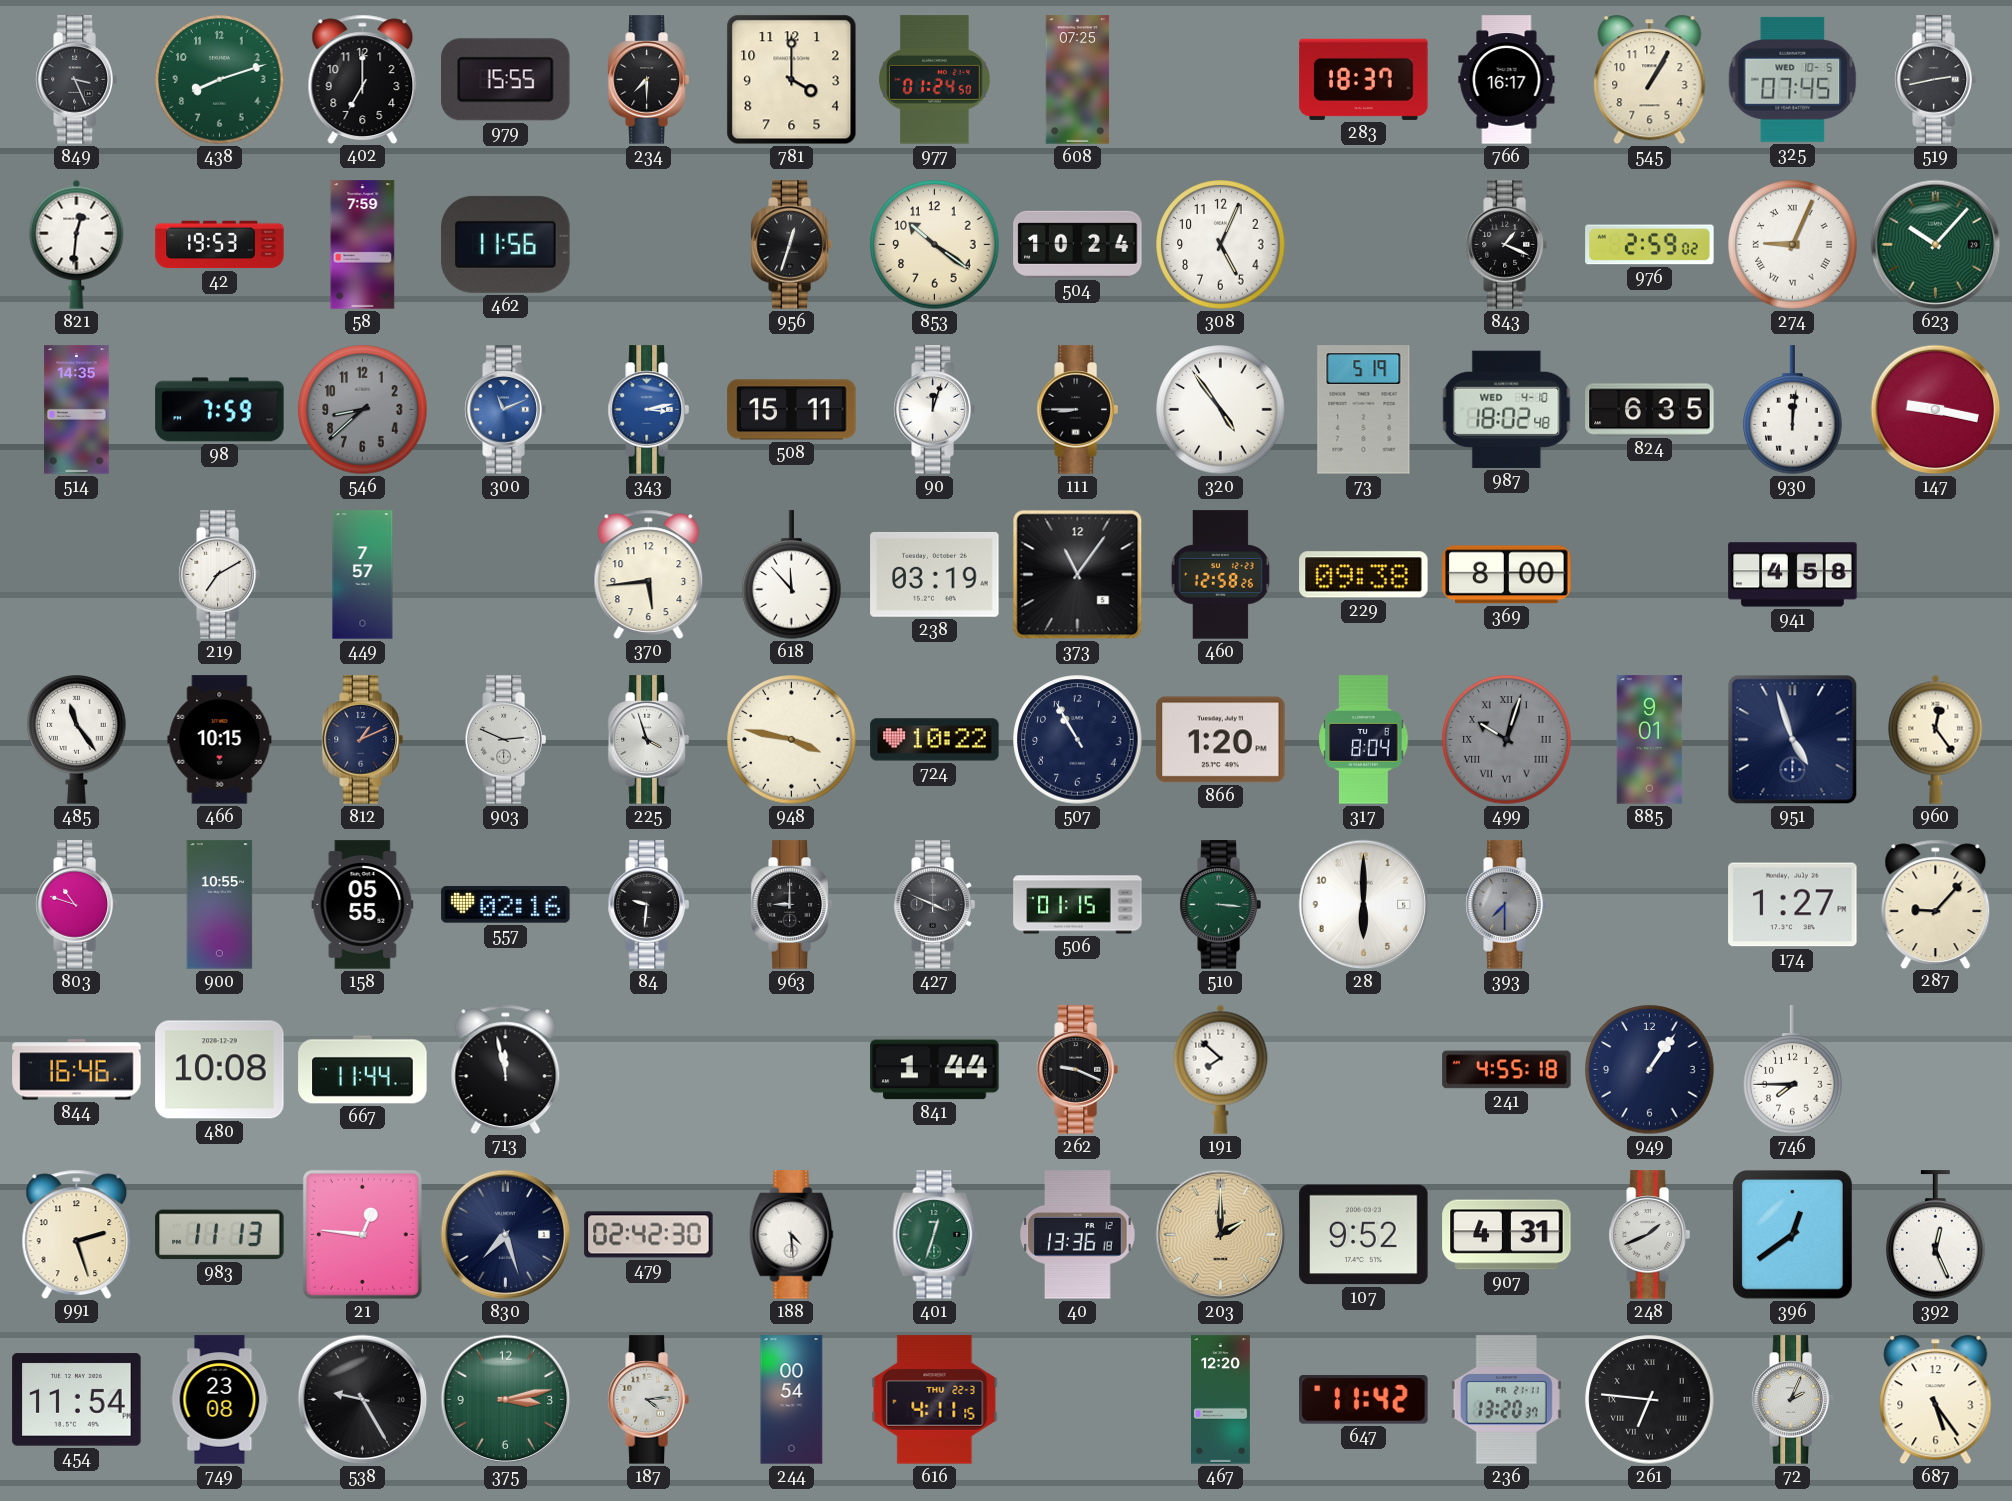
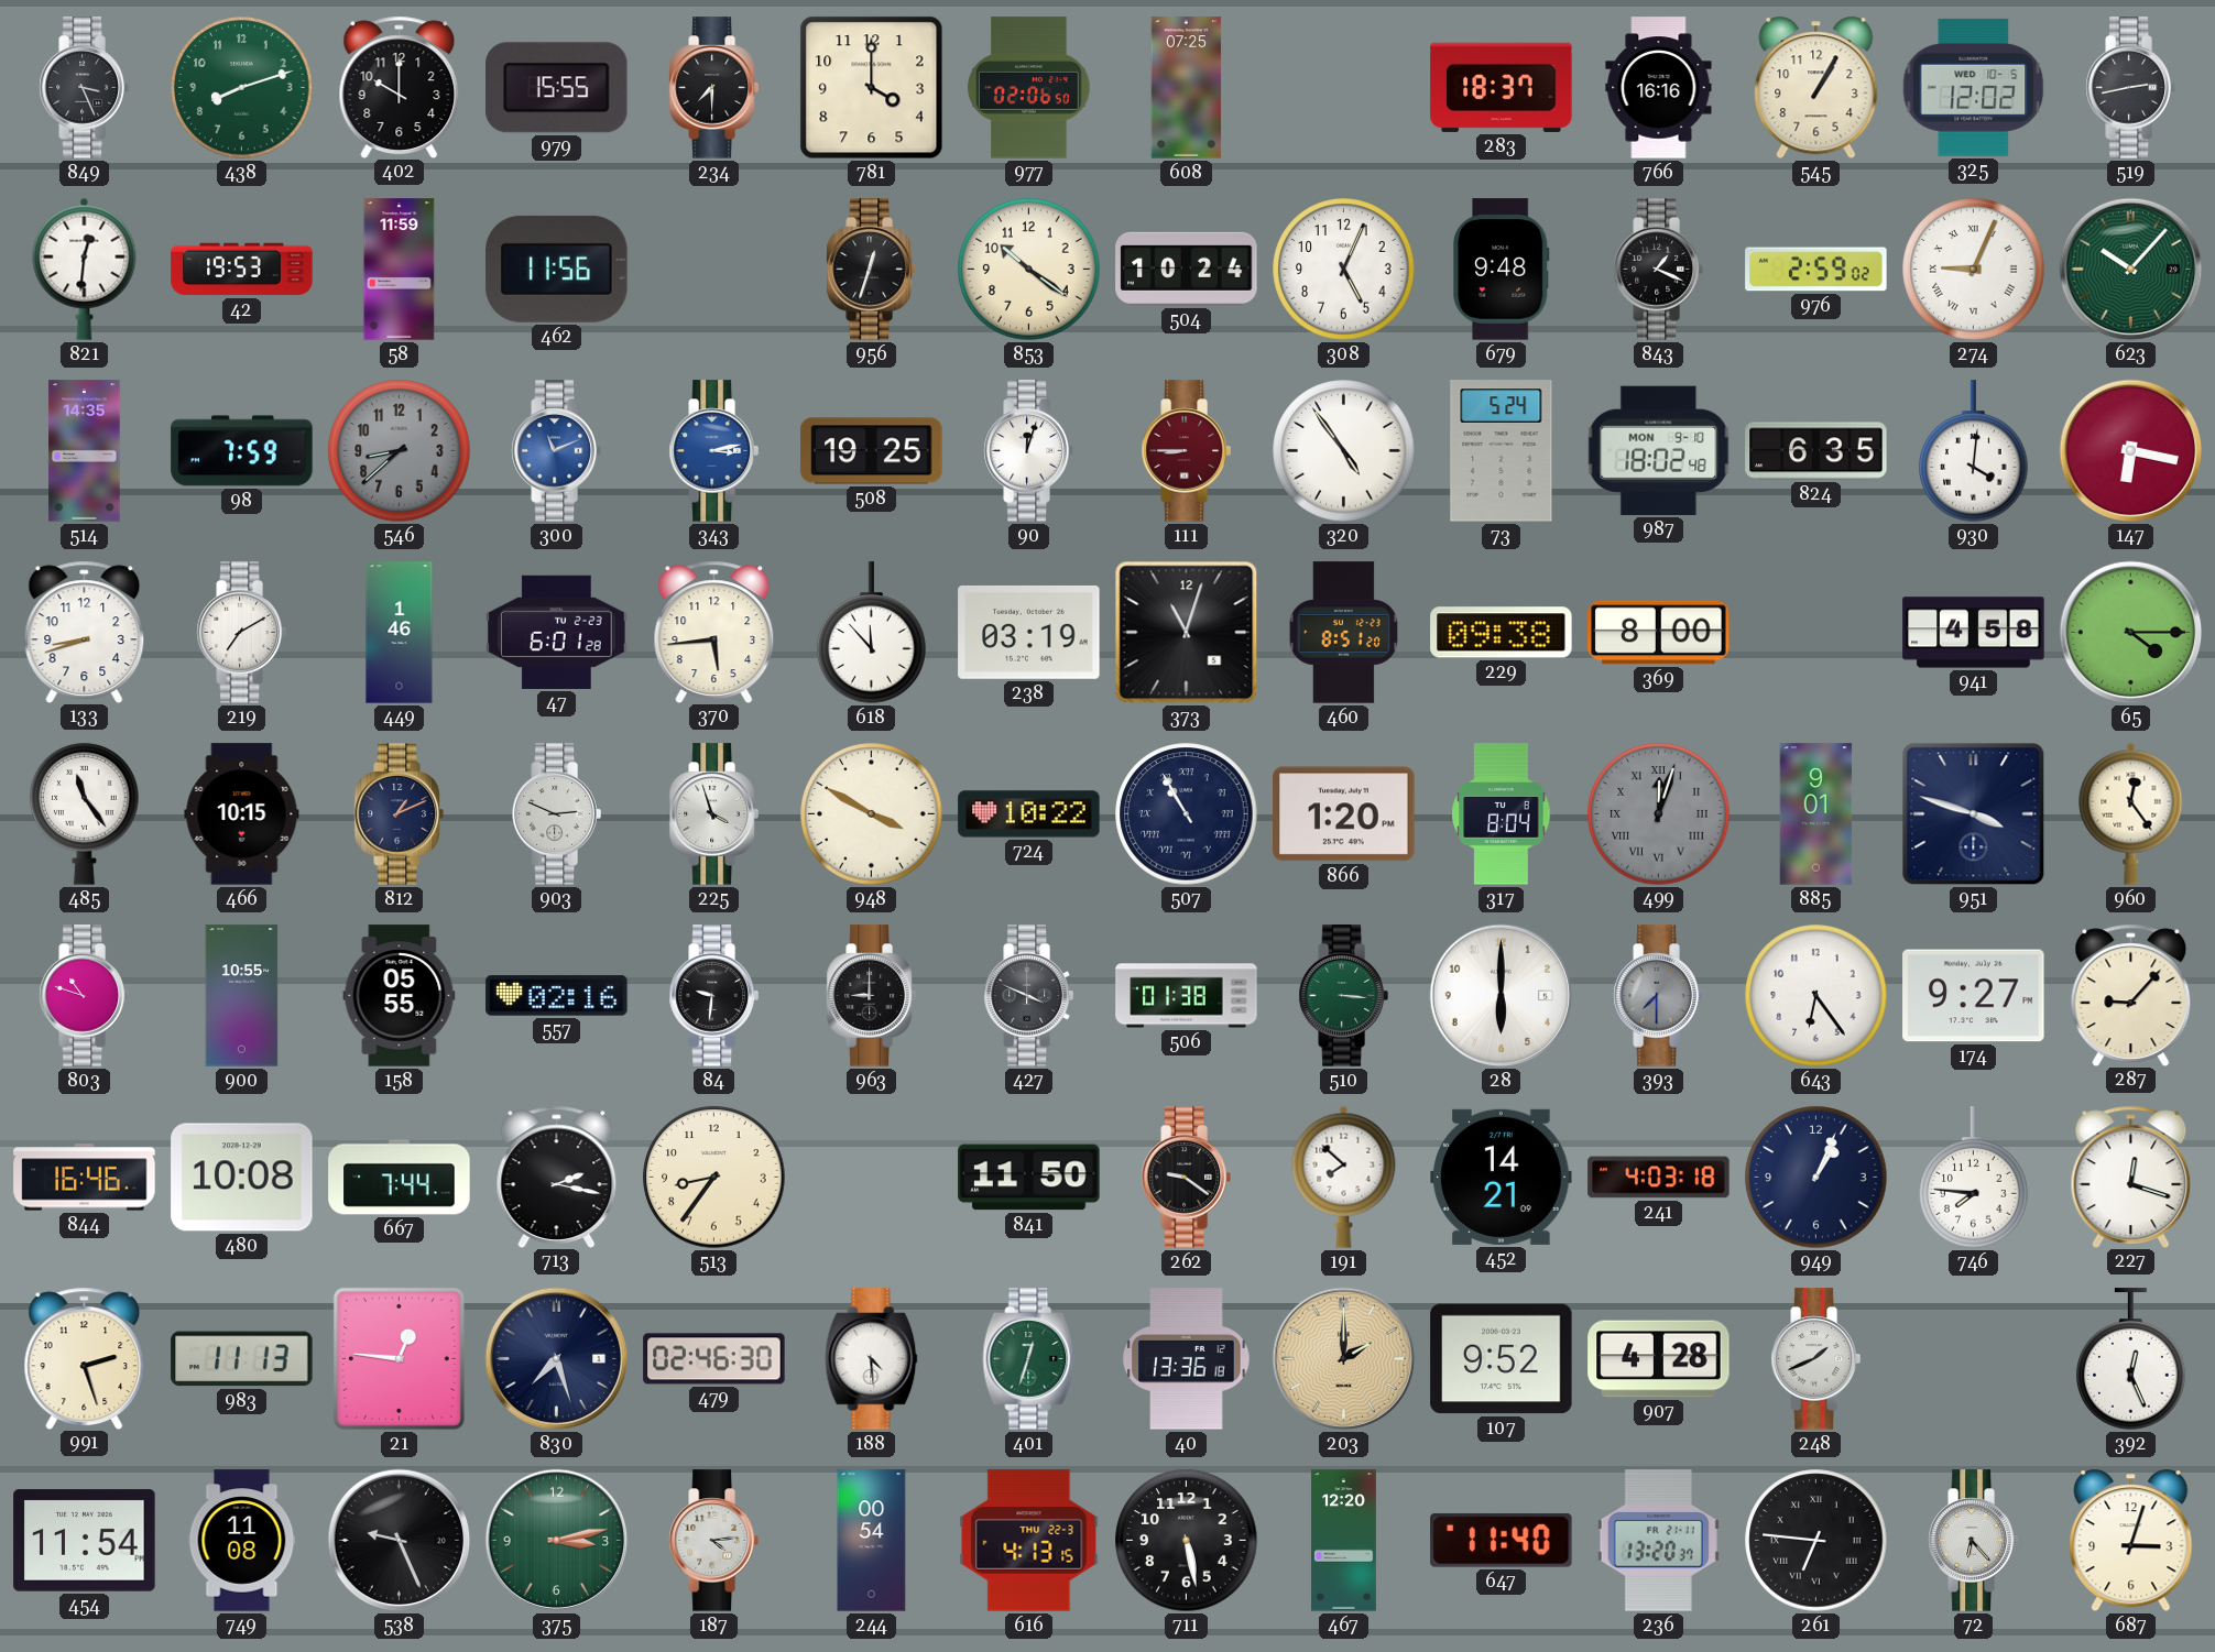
402: 7:00 -> 10:00 (400, 87)
977: 01:24 -> 02:06 (1029, 88)
766: 16:17 -> 16:16 (1659, 88)
325: 07:45 -> 12:02 (1974, 87)
58: 7:59 -> 11:59 (400, 270)
679: none -> 9:48 (1502, 270)
508: 15:11 -> 19:25 (872, 451)
111 dial: black -> burgundy (1186, 451)
73: 5:19 -> 5:24 (1502, 451)
987 date: WED 4-10 -> MON 9-10 (1659, 450)
930: 12:01 -> 4:01 (1974, 451)
147: 9:17 -> 6:17 (2131, 451)
133: none -> 8:42 (85, 632)
449: 7:57 -> 1:46 (400, 633)
47: none -> 6:01 (557, 632)
373: 11:06 -> 11:03 (1187, 633)
460: 12:58 -> 8:51 (1343, 633)
65: none -> 4:15 (2131, 633)
948: 3:47 -> 3:50 (872, 814)
507 numerals: Arabic -> Roman (1187, 814)
499: 10:03 -> 12:03 (1659, 814)
951: 4:57 -> 3:48 (1974, 814)
506: 01:15 -> 01:38 (1187, 996)
643: none -> 6:24 (1816, 996)
174: 1:27 -> 9:27 (1974, 996)
667: 11:44 -> 7:44 (400, 1178)
713: 11:58 -> 2:17 (557, 1177)
513: none -> 8:36 (714, 1178)
841: 1:44 -> 11:50 (1029, 1178)
262: 9:19 -> 9:21 (1186, 1178)
452: none -> 14:21 (1502, 1177)
241: 4:55 -> 4:03 (1659, 1178)
949: 1:06 -> 1:04 (1816, 1178)
746: 7:45 -> 7:46 (1974, 1178)
227: none -> 12:18 (2131, 1177)
479: 02:42 -> 02:46 (714, 1359)
907: 4:31 -> 4:28 (1659, 1359)
396: 12:39 -> none (1792, 1235)
749: 23:08 -> 11:08 (242, 1541)
538: 9:25 -> 9:26 (400, 1541)
616: 4:11 -> 4:13 (1029, 1541)
711: none -> 5:28 (1187, 1541)
647: 11:42 -> 11:40 (1502, 1541)
72: 2:04 -> 6:23 (1973, 1541)
687: 5:24 -> 3:03 (2131, 1541)
